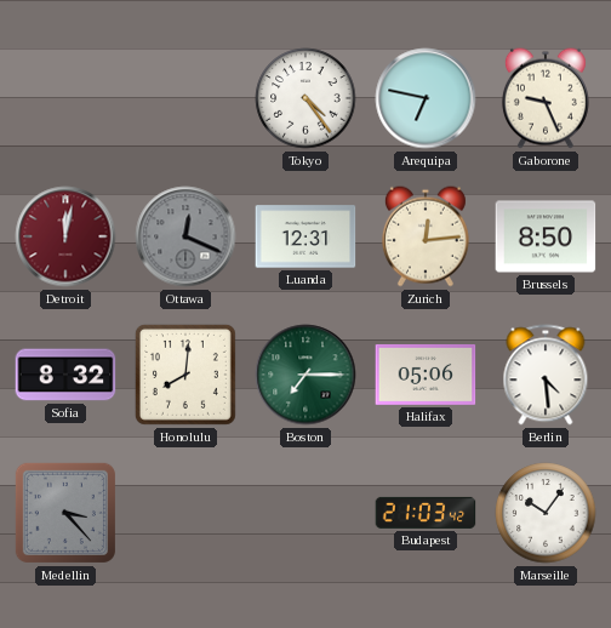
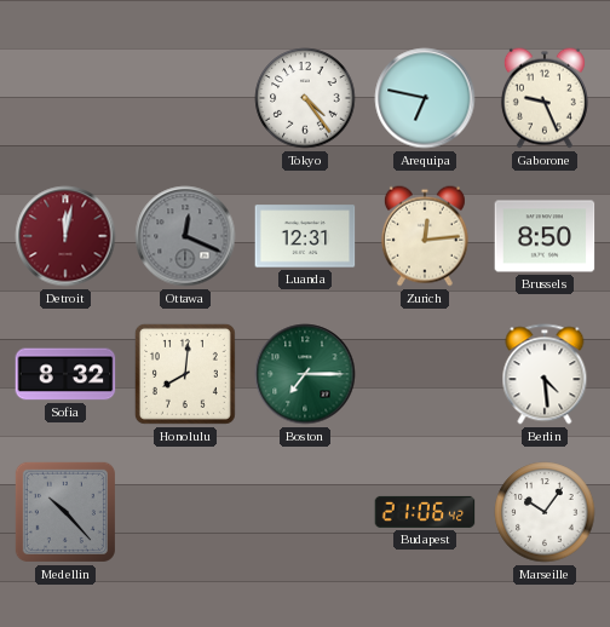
Halifax: 05:06 -> none (426, 375)
Medellin: 3:23 -> 10:23 (65, 512)
Budapest: 21:03 -> 21:06 (425, 512)
